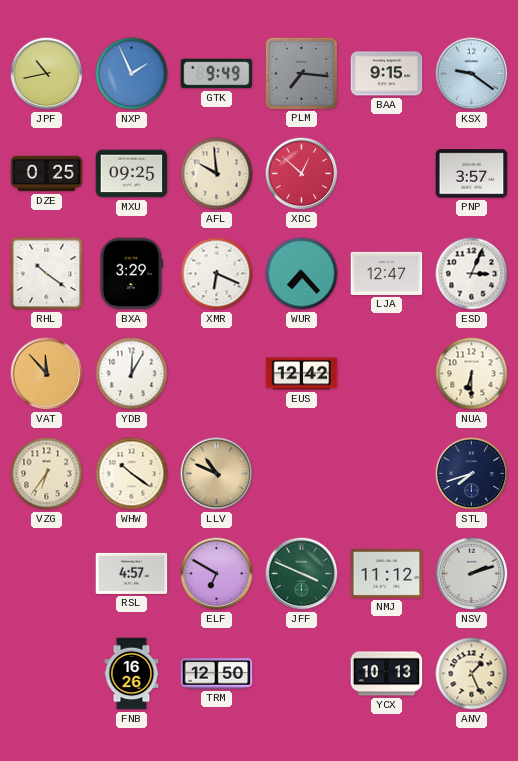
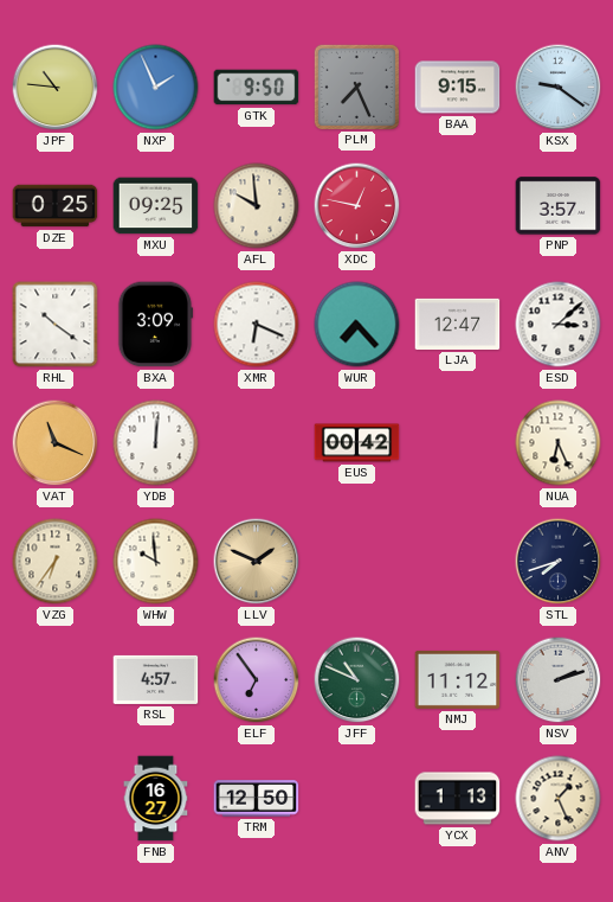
JPF: 10:43 -> 10:46 (56, 88)
GTK: 9:49 -> 9:50 (257, 88)
PLM: 7:16 -> 7:26 (356, 87)
XDC: 12:52 -> 12:47 (357, 206)
BXA: 3:29 -> 3:09 (155, 325)
ESD: 3:04 -> 3:08 (559, 325)
VAT: 11:53 -> 11:19 (56, 443)
YDB: 12:05 -> 12:01 (156, 443)
EUS: 12:42 -> 00:42 (357, 443)
NUA: 6:30 -> 6:26 (559, 443)
WHW: 10:21 -> 9:59 (156, 562)
LLV: 10:49 -> 1:49 (257, 562)
ELF: 6:50 -> 6:54 (257, 680)
JFF: 3:49 -> 10:49 (357, 680)
FNB: 16:26 -> 16:27 (156, 799)
YCX: 10:13 -> 1:13 (458, 799)
